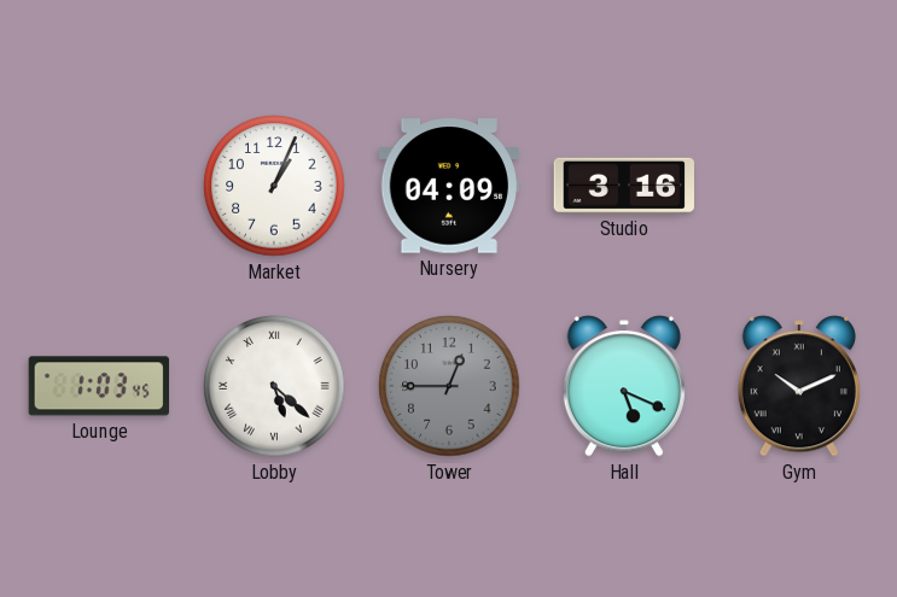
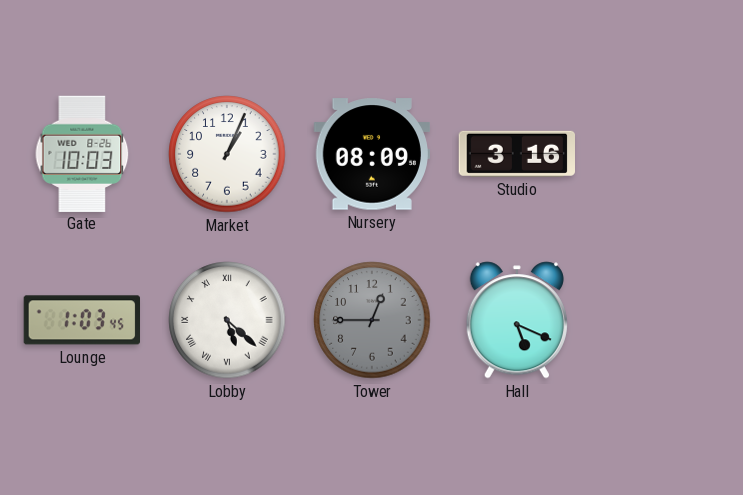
Gate: none -> 10:03 (82, 153)
Nursery: 04:09 -> 08:09 (371, 154)
Gym: 10:11 -> none (799, 386)
